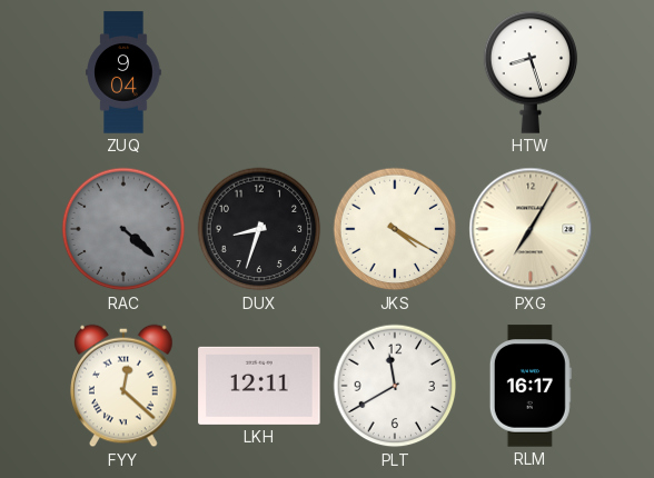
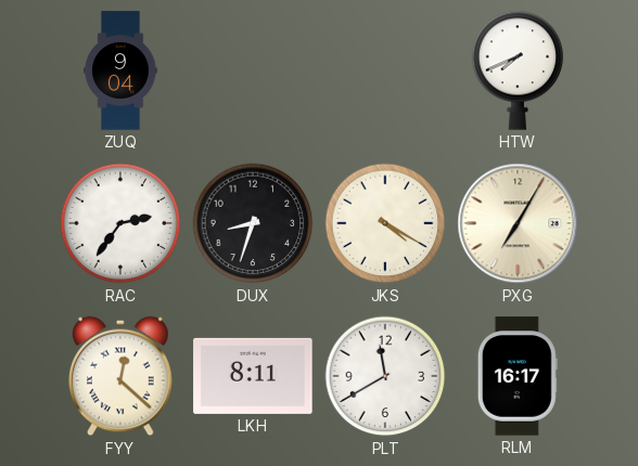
HTW: 8:27 -> 7:41 (518, 70)
RAC: 4:22 -> 2:36 (120, 223)
RAC dial: grey -> white (120, 223)
LKH: 12:11 -> 8:11 (253, 376)
